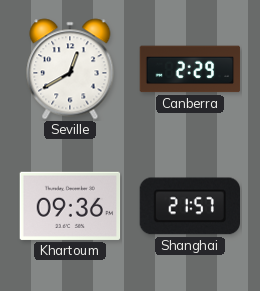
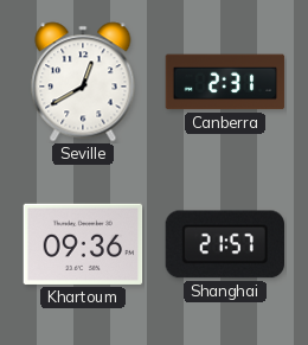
Canberra: 2:29 -> 2:31 (225, 82)
